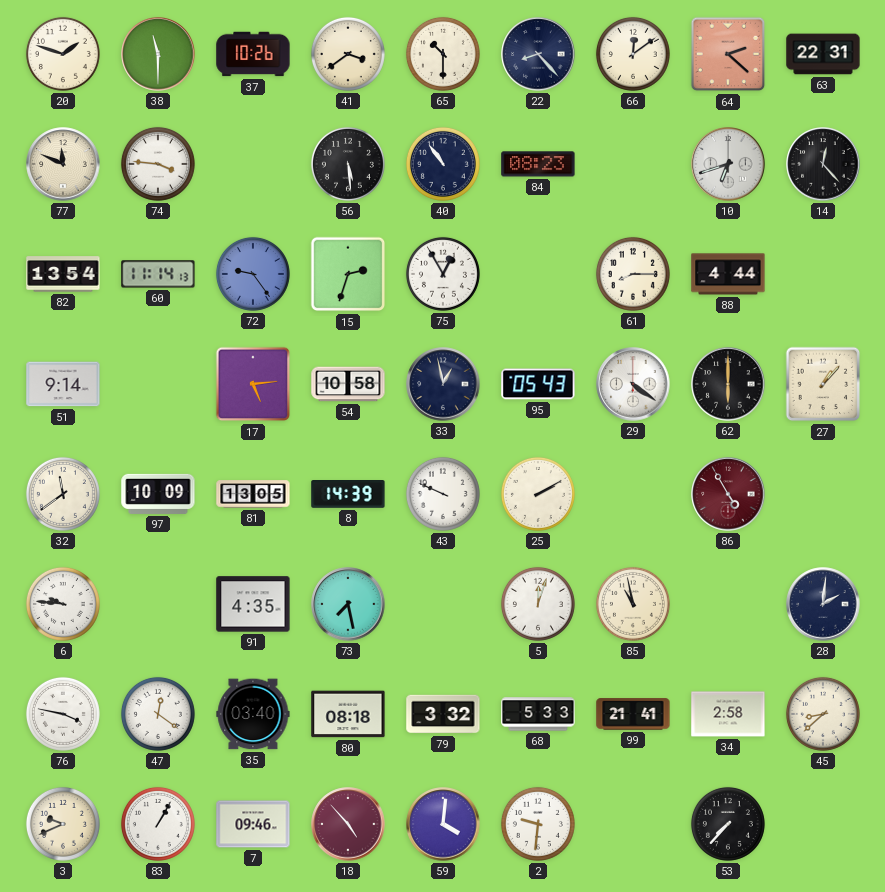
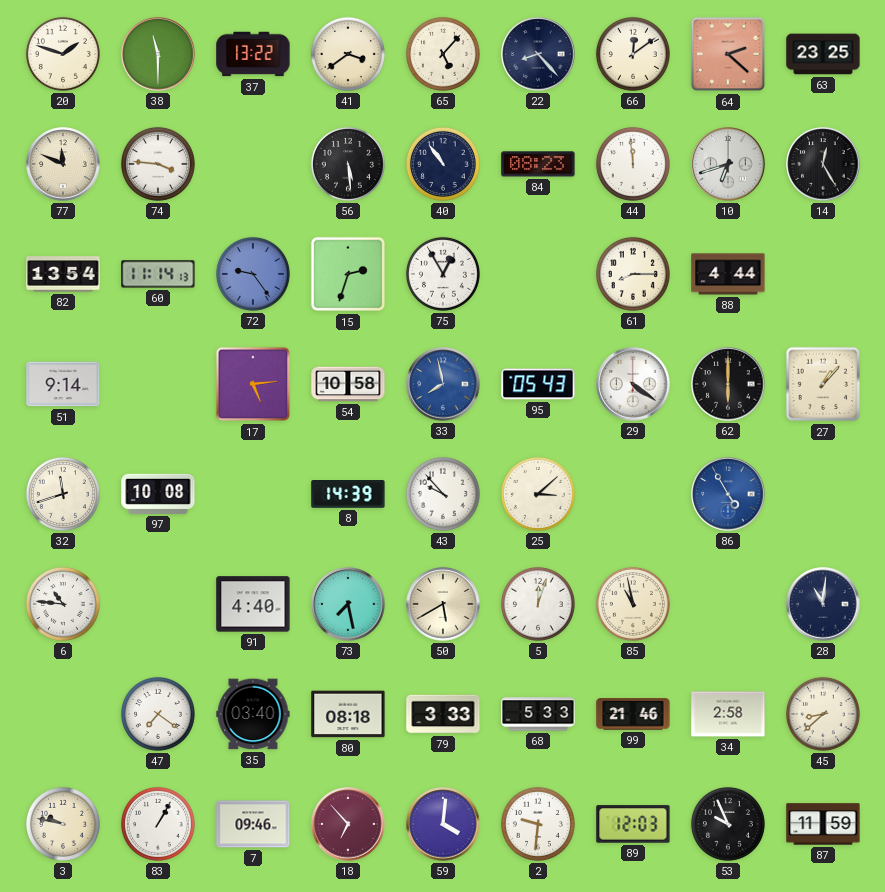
37: 10:26 -> 13:22 (253, 54)
65: 10:30 -> 5:07 (443, 54)
63: 22:31 -> 23:25 (823, 54)
44: none -> 11:59 (633, 164)
14: 12:23 -> 12:25 (823, 164)
33: 12:58 -> 7:58 (443, 384)
33 dial: navy -> blue (443, 384)
32: 11:39 -> 11:42 (63, 494)
97: 10:09 -> 10:08 (158, 494)
81: 13:05 -> none (253, 494)
43: 9:49 -> 9:53 (443, 494)
25: 2:10 -> 3:08 (538, 494)
86 dial: burgundy -> blue (728, 494)
6: 9:46 -> 10:46 (63, 604)
91: 4:35 -> 4:40 (253, 604)
50: none -> 5:40 (443, 604)
28: 2:01 -> 11:01 (823, 604)
76: 3:47 -> none (63, 714)
47: 12:21 -> 7:21 (158, 714)
79: 3:32 -> 3:33 (443, 714)
99: 21:41 -> 21:46 (633, 714)
3: 9:41 -> 9:47 (63, 824)
18: 4:53 -> 6:53 (348, 824)
89: none -> 12:03 (633, 824)
53: 7:37 -> 9:56 (728, 824)
87: none -> 11:59 (823, 824)
